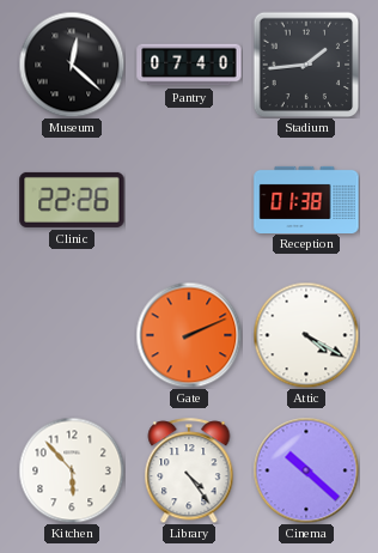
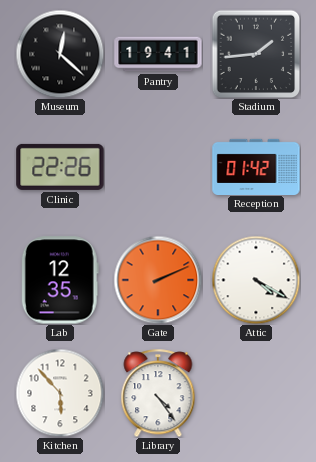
Pantry: 07:40 -> 19:41 (158, 54)
Reception: 01:38 -> 01:42 (256, 166)
Lab: none -> 12:35 (60, 280)
Cinema: 10:22 -> none (306, 470)
